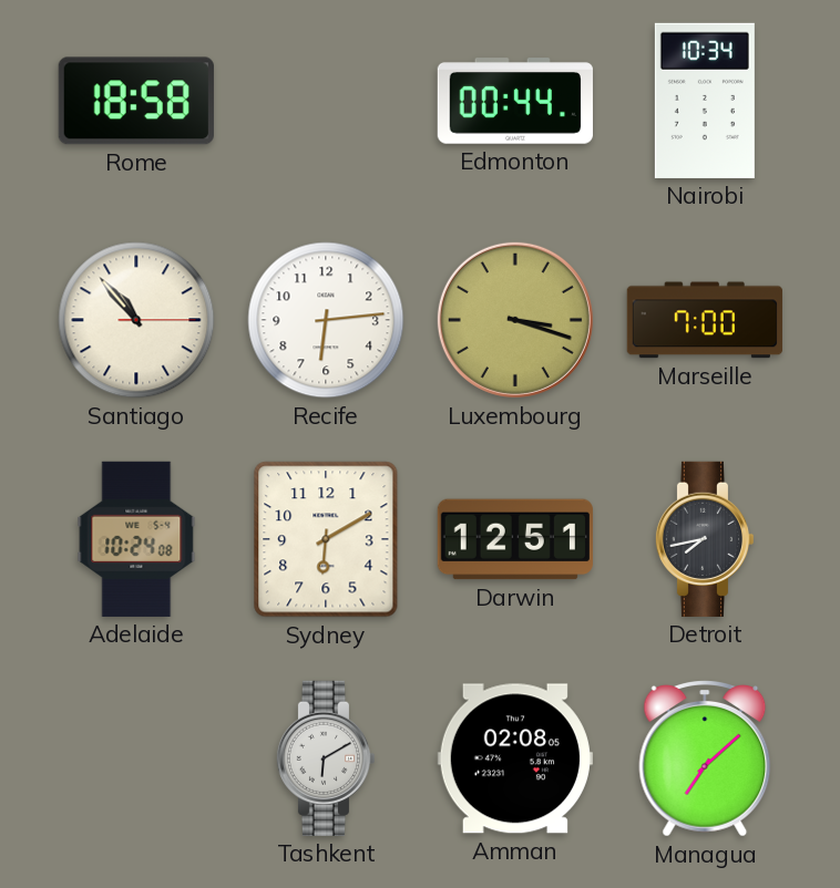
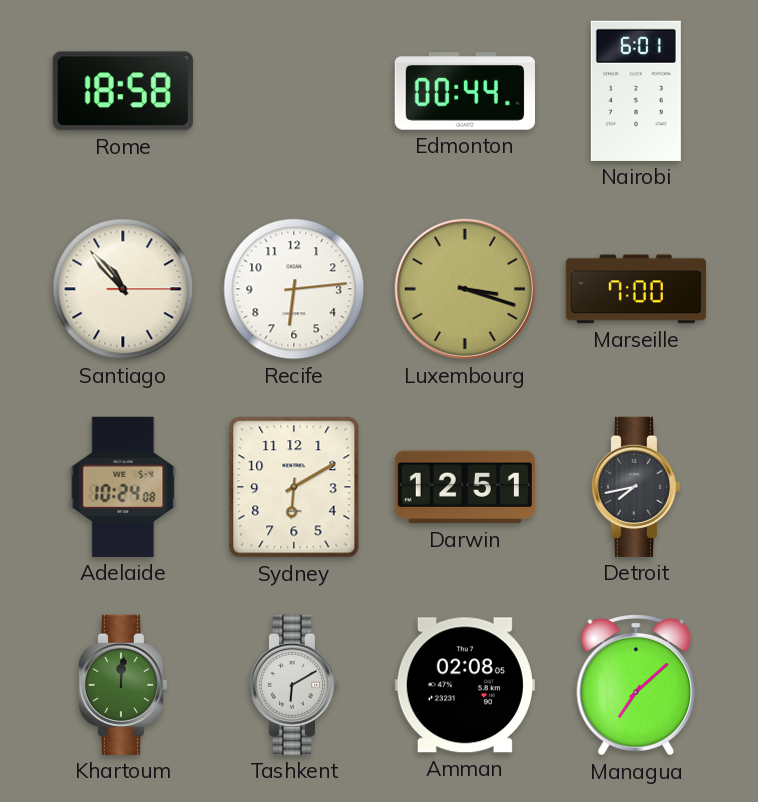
Nairobi: 10:34 -> 6:01 (636, 91)
Khartoum: none -> 12:01 (122, 685)
